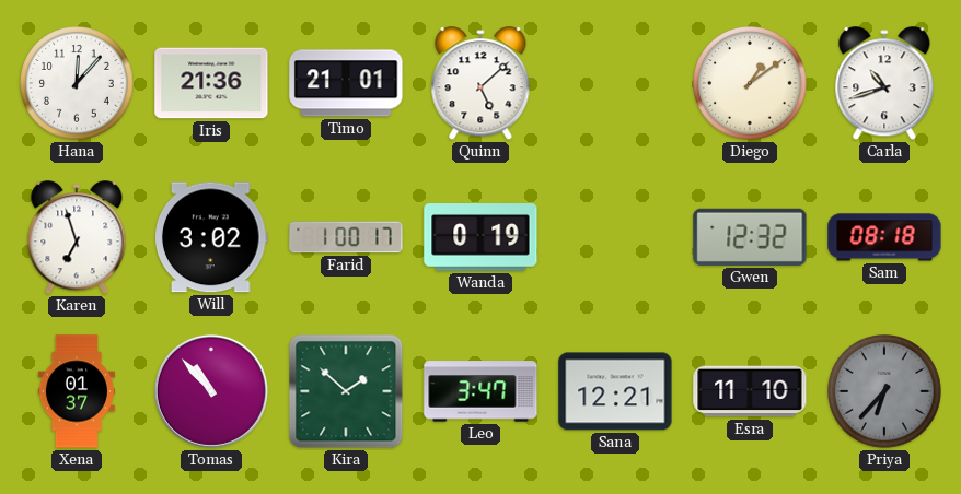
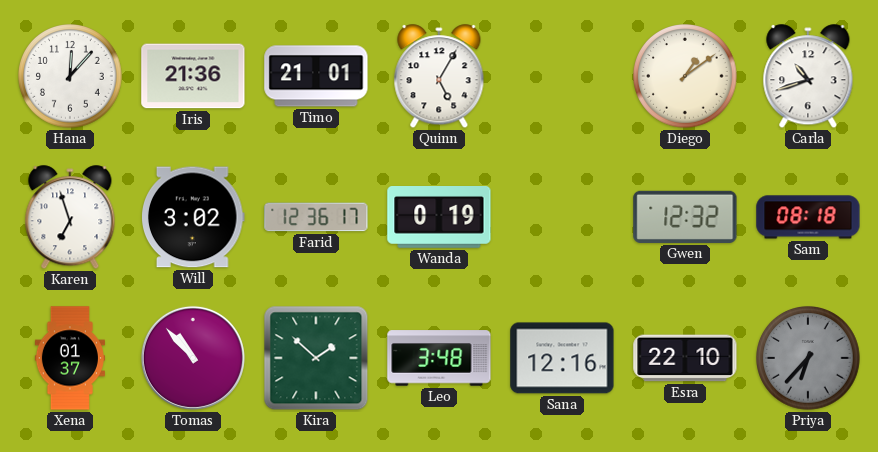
Quinn: 5:08 -> 5:05 (439, 77)
Farid: 1:00 -> 12:36 (316, 217)
Leo: 3:47 -> 3:48 (439, 358)
Sana: 12:21 -> 12:16 (562, 358)
Esra: 11:10 -> 22:10 (685, 358)
